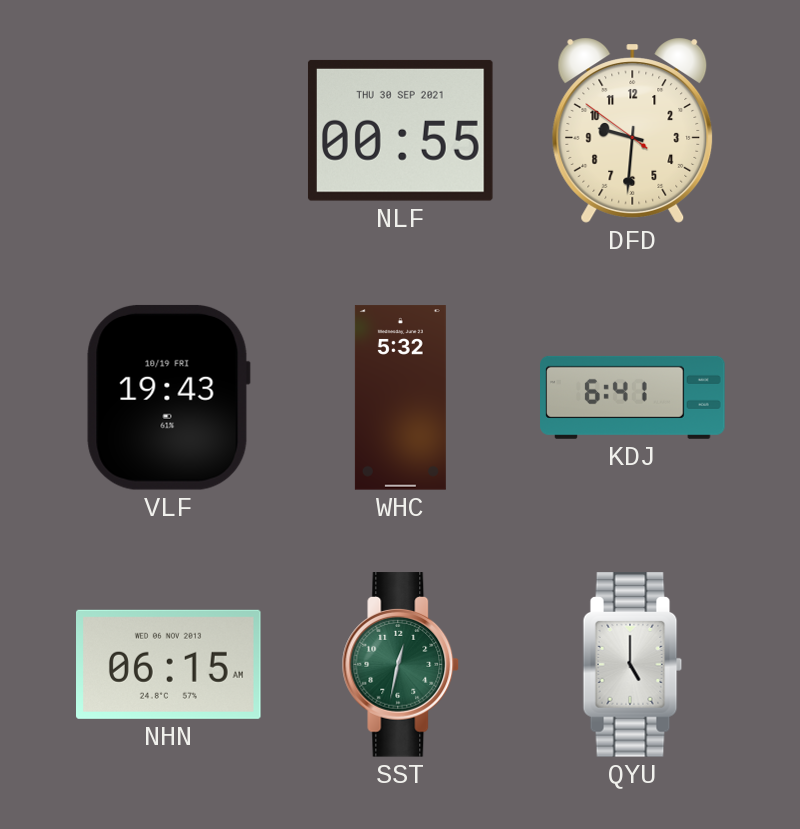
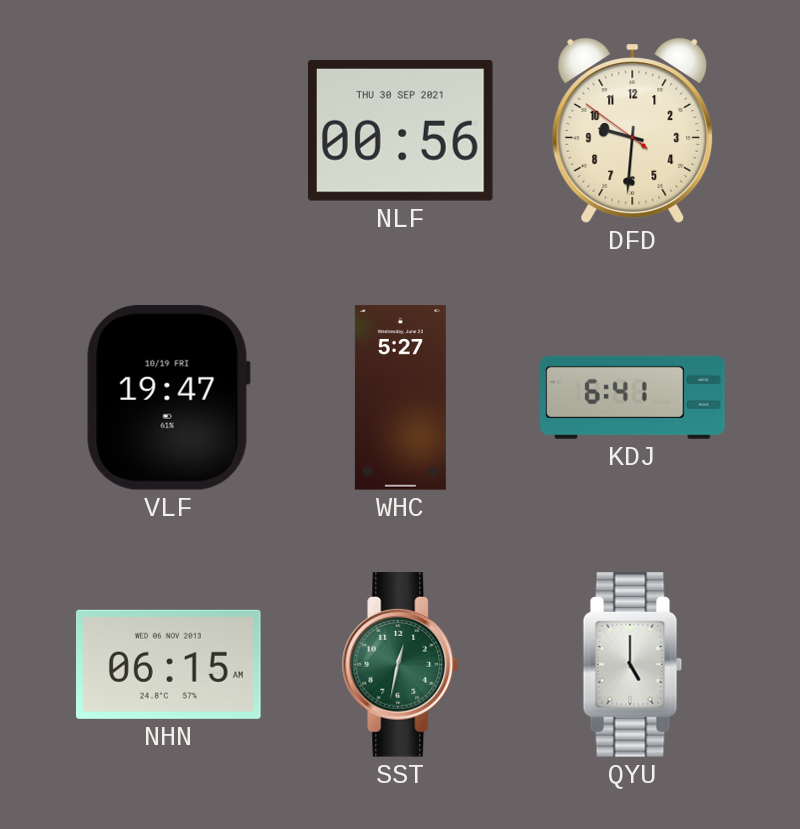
NLF: 00:55 -> 00:56 (400, 130)
VLF: 19:43 -> 19:47 (168, 397)
WHC: 5:32 -> 5:27 (400, 398)
